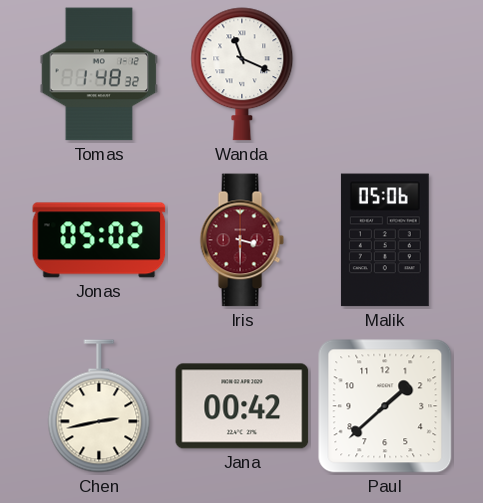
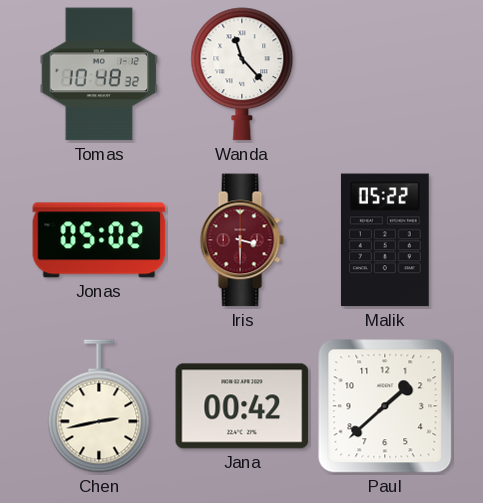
Tomas: 1:48 -> 10:48 (99, 74)
Wanda: 11:19 -> 11:23 (242, 74)
Malik: 05:06 -> 05:22 (385, 240)
